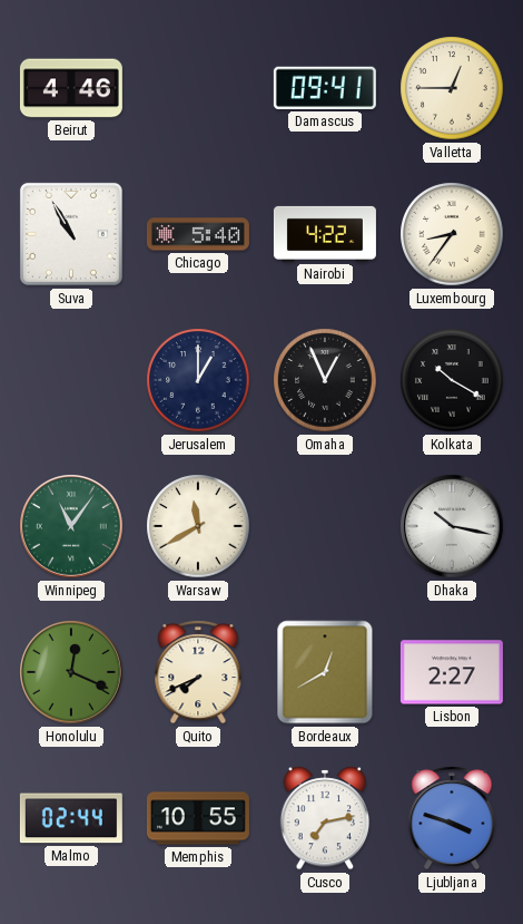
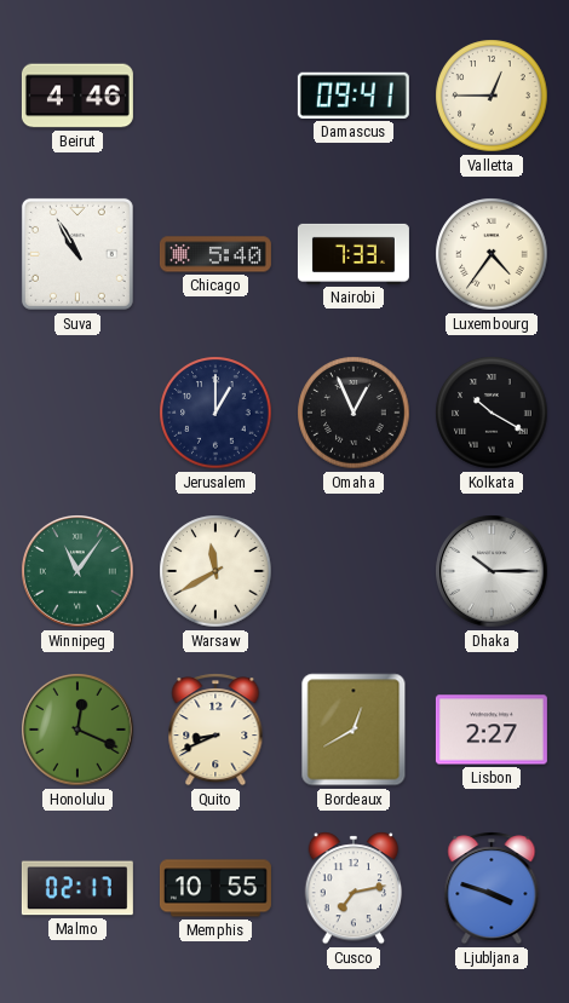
Nairobi: 4:22 -> 7:33 (354, 254)
Luxembourg: 8:36 -> 4:36 (492, 254)
Dhaka: 10:17 -> 10:15 (492, 571)
Quito: 7:41 -> 8:41 (215, 730)
Malmo: 02:44 -> 02:17 (77, 888)
